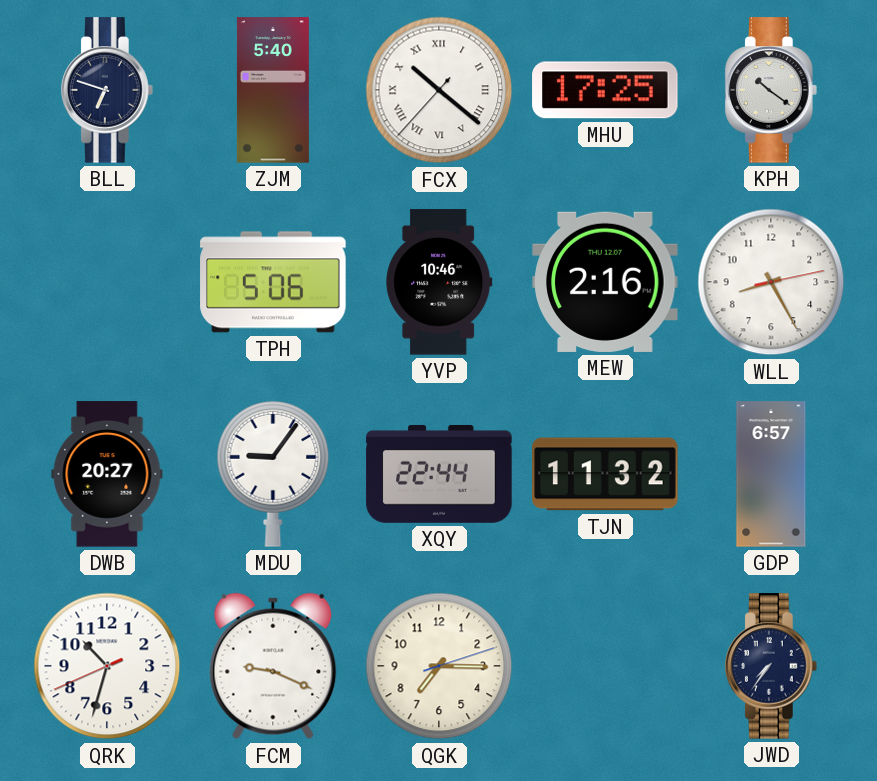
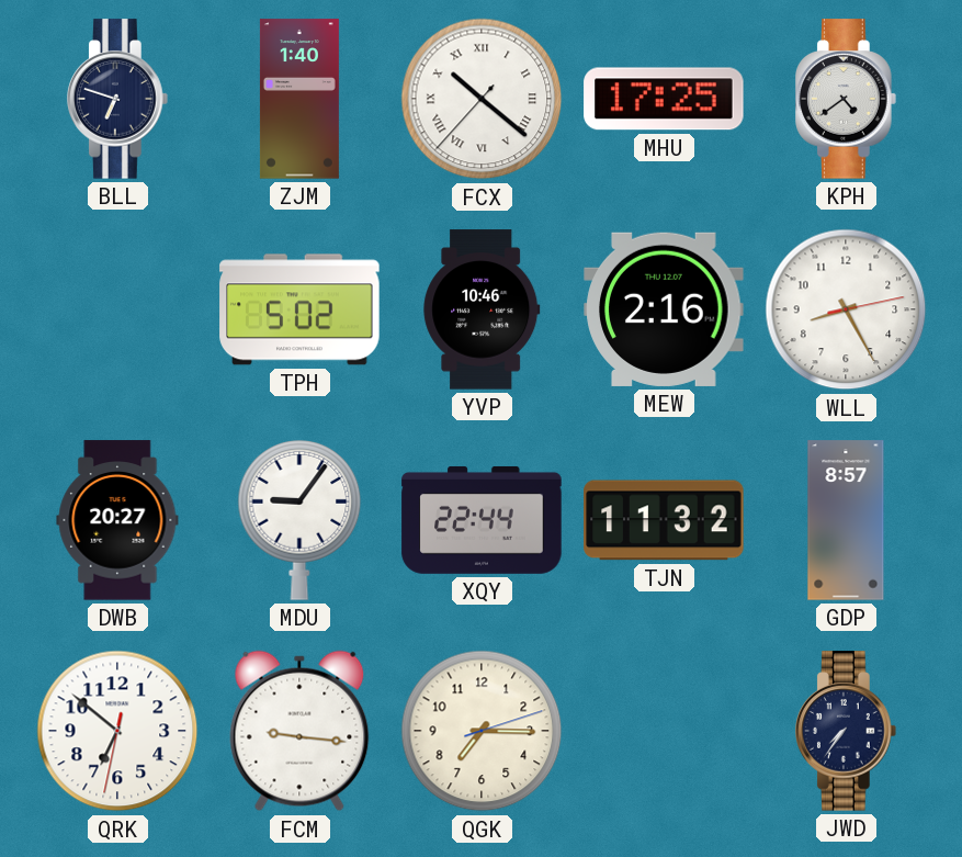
ZJM: 5:40 -> 1:40 (299, 99)
KPH: 10:21 -> 4:39 (847, 99)
TPH: 5:06 -> 5:02 (299, 309)
GDP: 6:57 -> 8:57 (846, 520)
QRK: 10:32 -> 6:51 (117, 731)
FCM: 9:19 -> 9:16 (299, 731)
